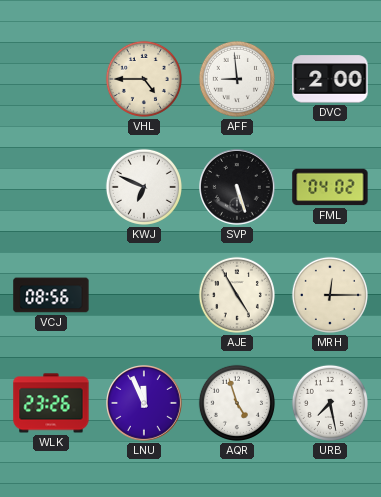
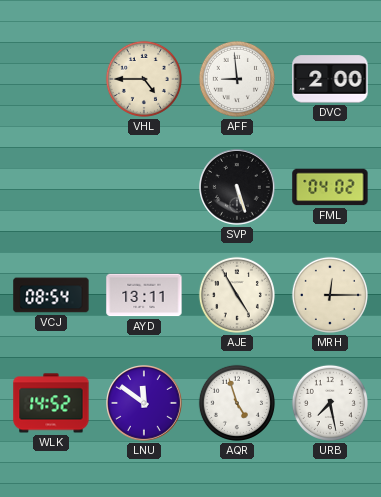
KWJ: 6:49 -> none (144, 187)
VCJ: 08:56 -> 08:54 (51, 295)
AYD: none -> 13:11 (144, 295)
WLK: 23:26 -> 14:52 (51, 403)
LNU: 11:56 -> 11:51 (145, 404)
